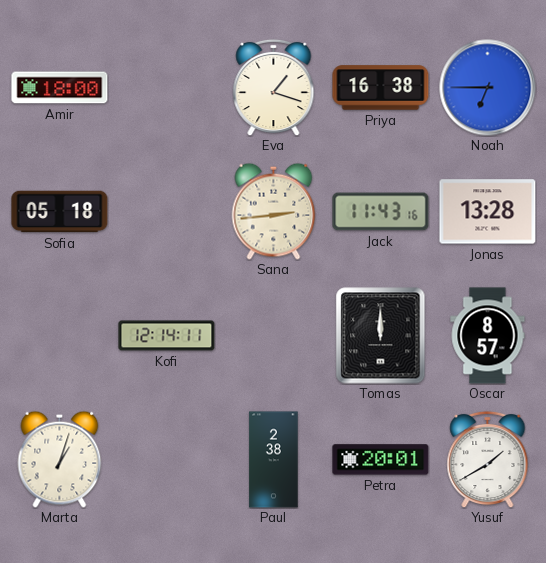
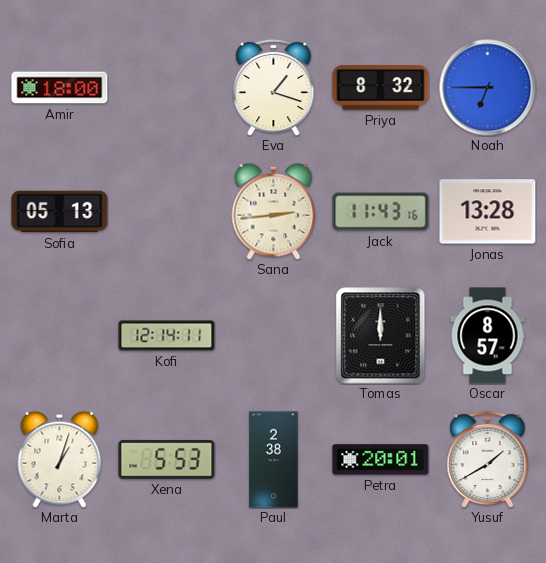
Priya: 16:38 -> 8:32 (381, 88)
Sofia: 05:18 -> 05:13 (60, 212)
Xena: none -> 5:53 (167, 459)
